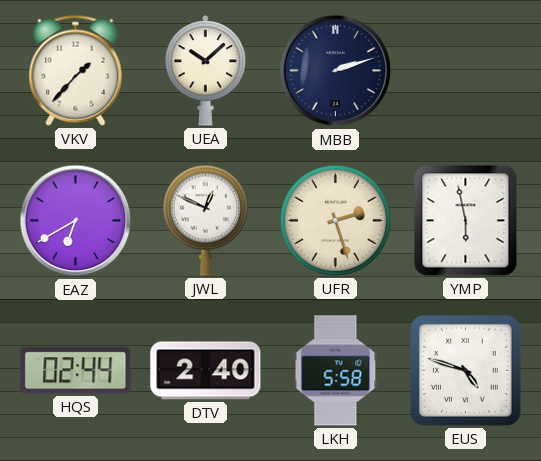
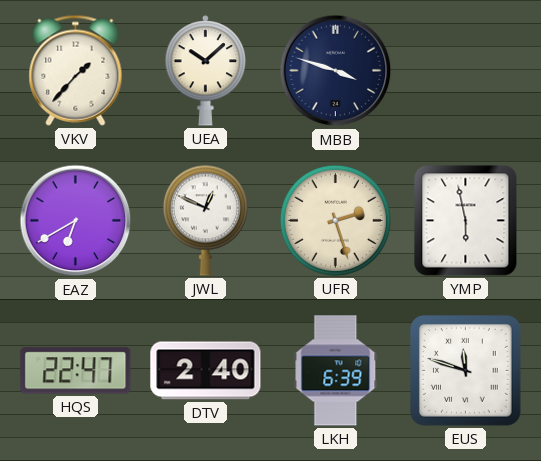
MBB: 2:12 -> 3:48 (336, 71)
HQS: 02:44 -> 22:47 (76, 371)
LKH: 5:58 -> 6:39 (336, 371)
EUS: 4:48 -> 11:48 (466, 371)
